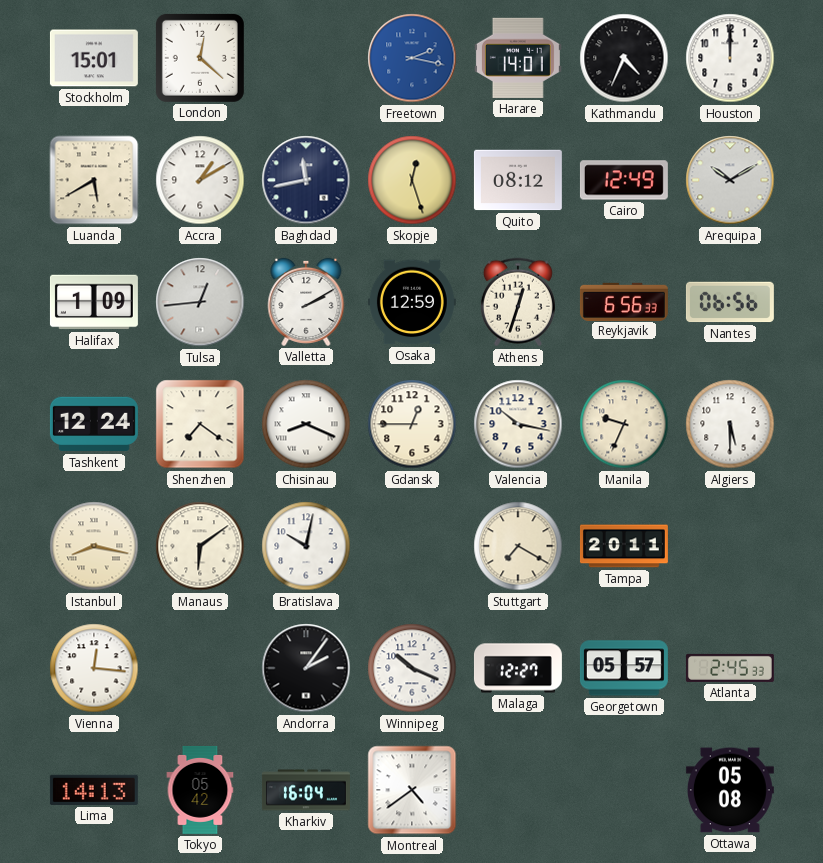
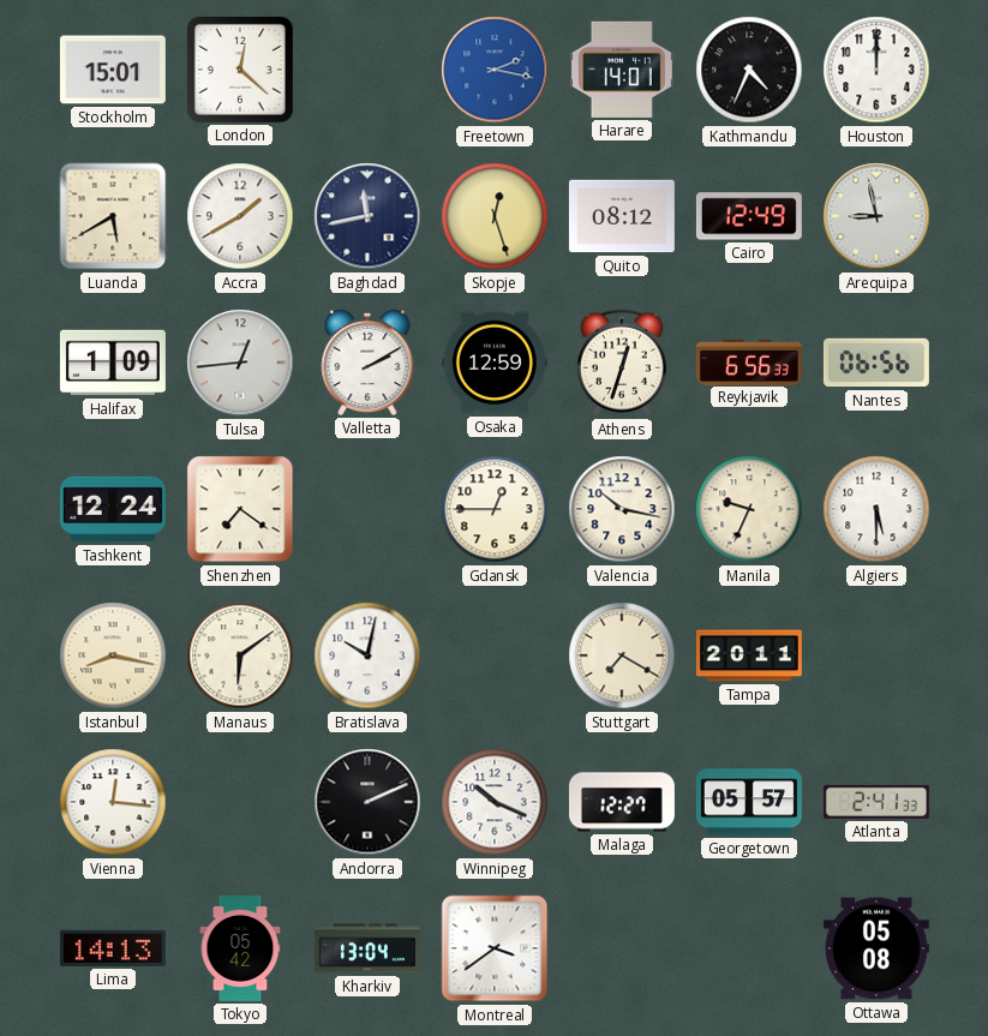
Accra: 1:10 -> 1:40 (240, 216)
Arequipa: 10:10 -> 8:58 (876, 216)
Chisinau: 8:19 -> none (306, 424)
Andorra: 2:06 -> 2:11 (367, 802)
Atlanta: 2:45 -> 2:41 (876, 802)
Kharkiv: 16:04 -> 13:04 (367, 948)
Montreal: 4:39 -> 3:39 (495, 948)
